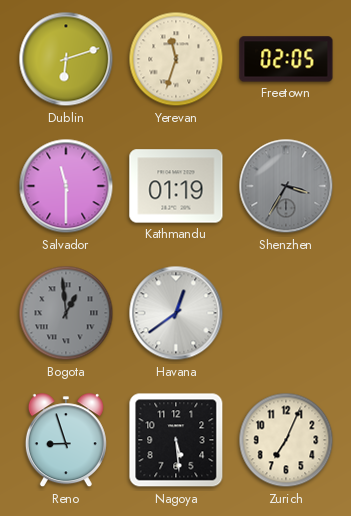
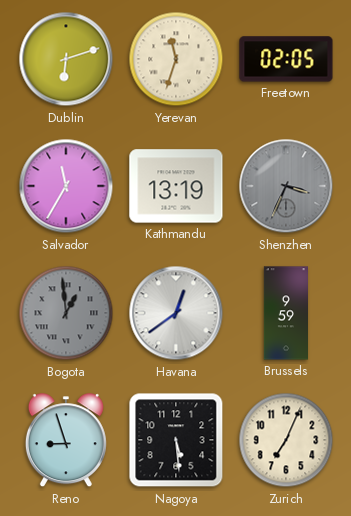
Salvador: 11:30 -> 11:35 (66, 186)
Kathmandu: 01:19 -> 13:19 (176, 186)
Shenzhen: 3:35 -> 3:34 (286, 186)
Brussels: none -> 9:59 (285, 313)
